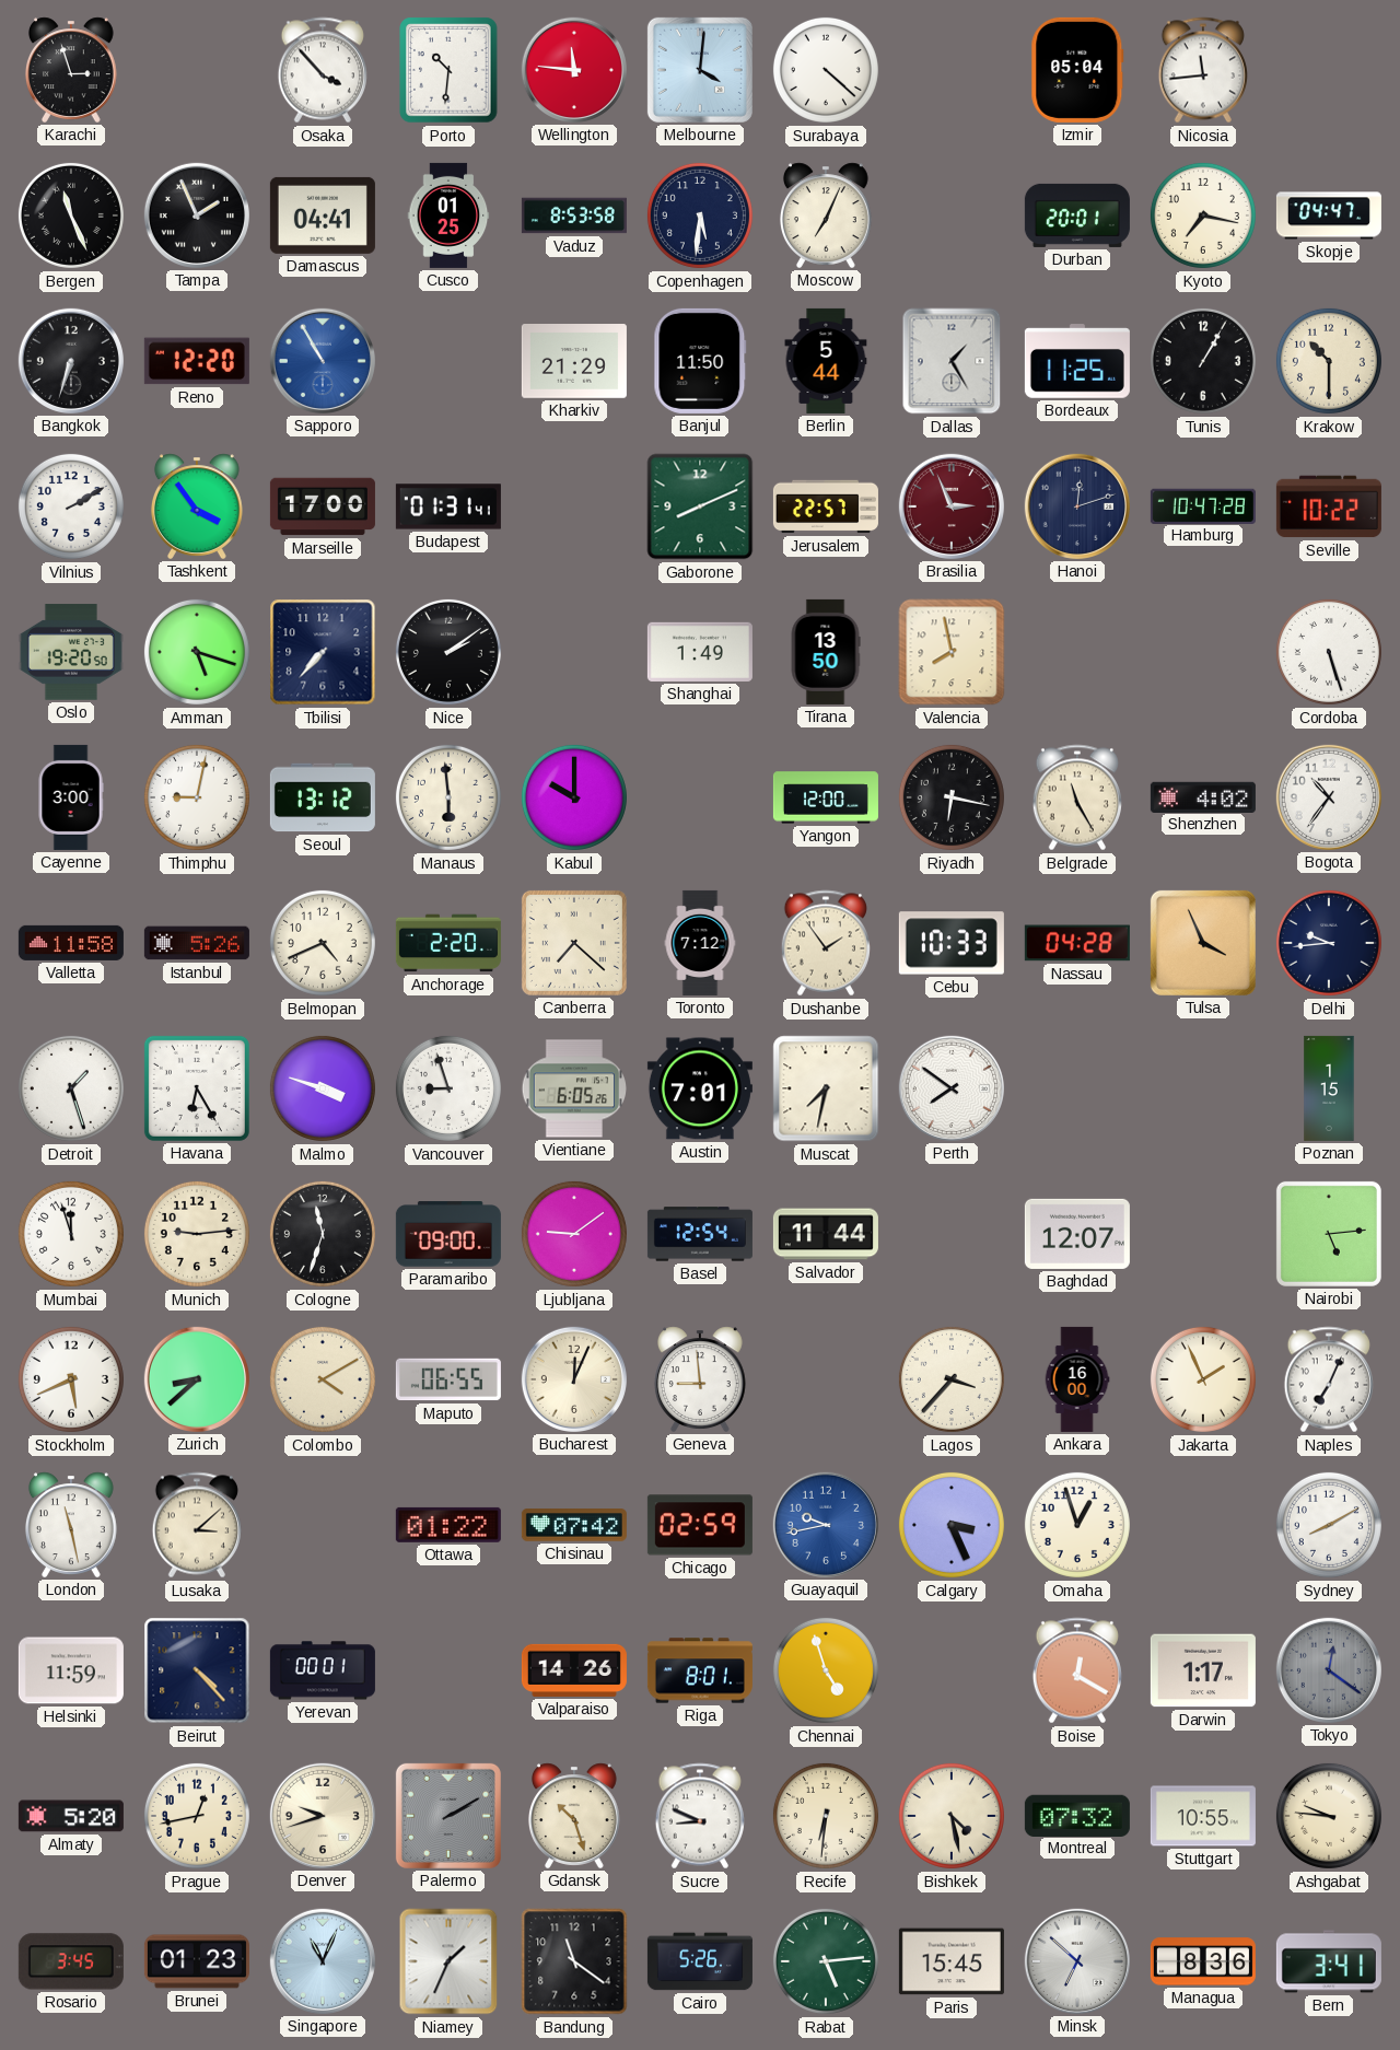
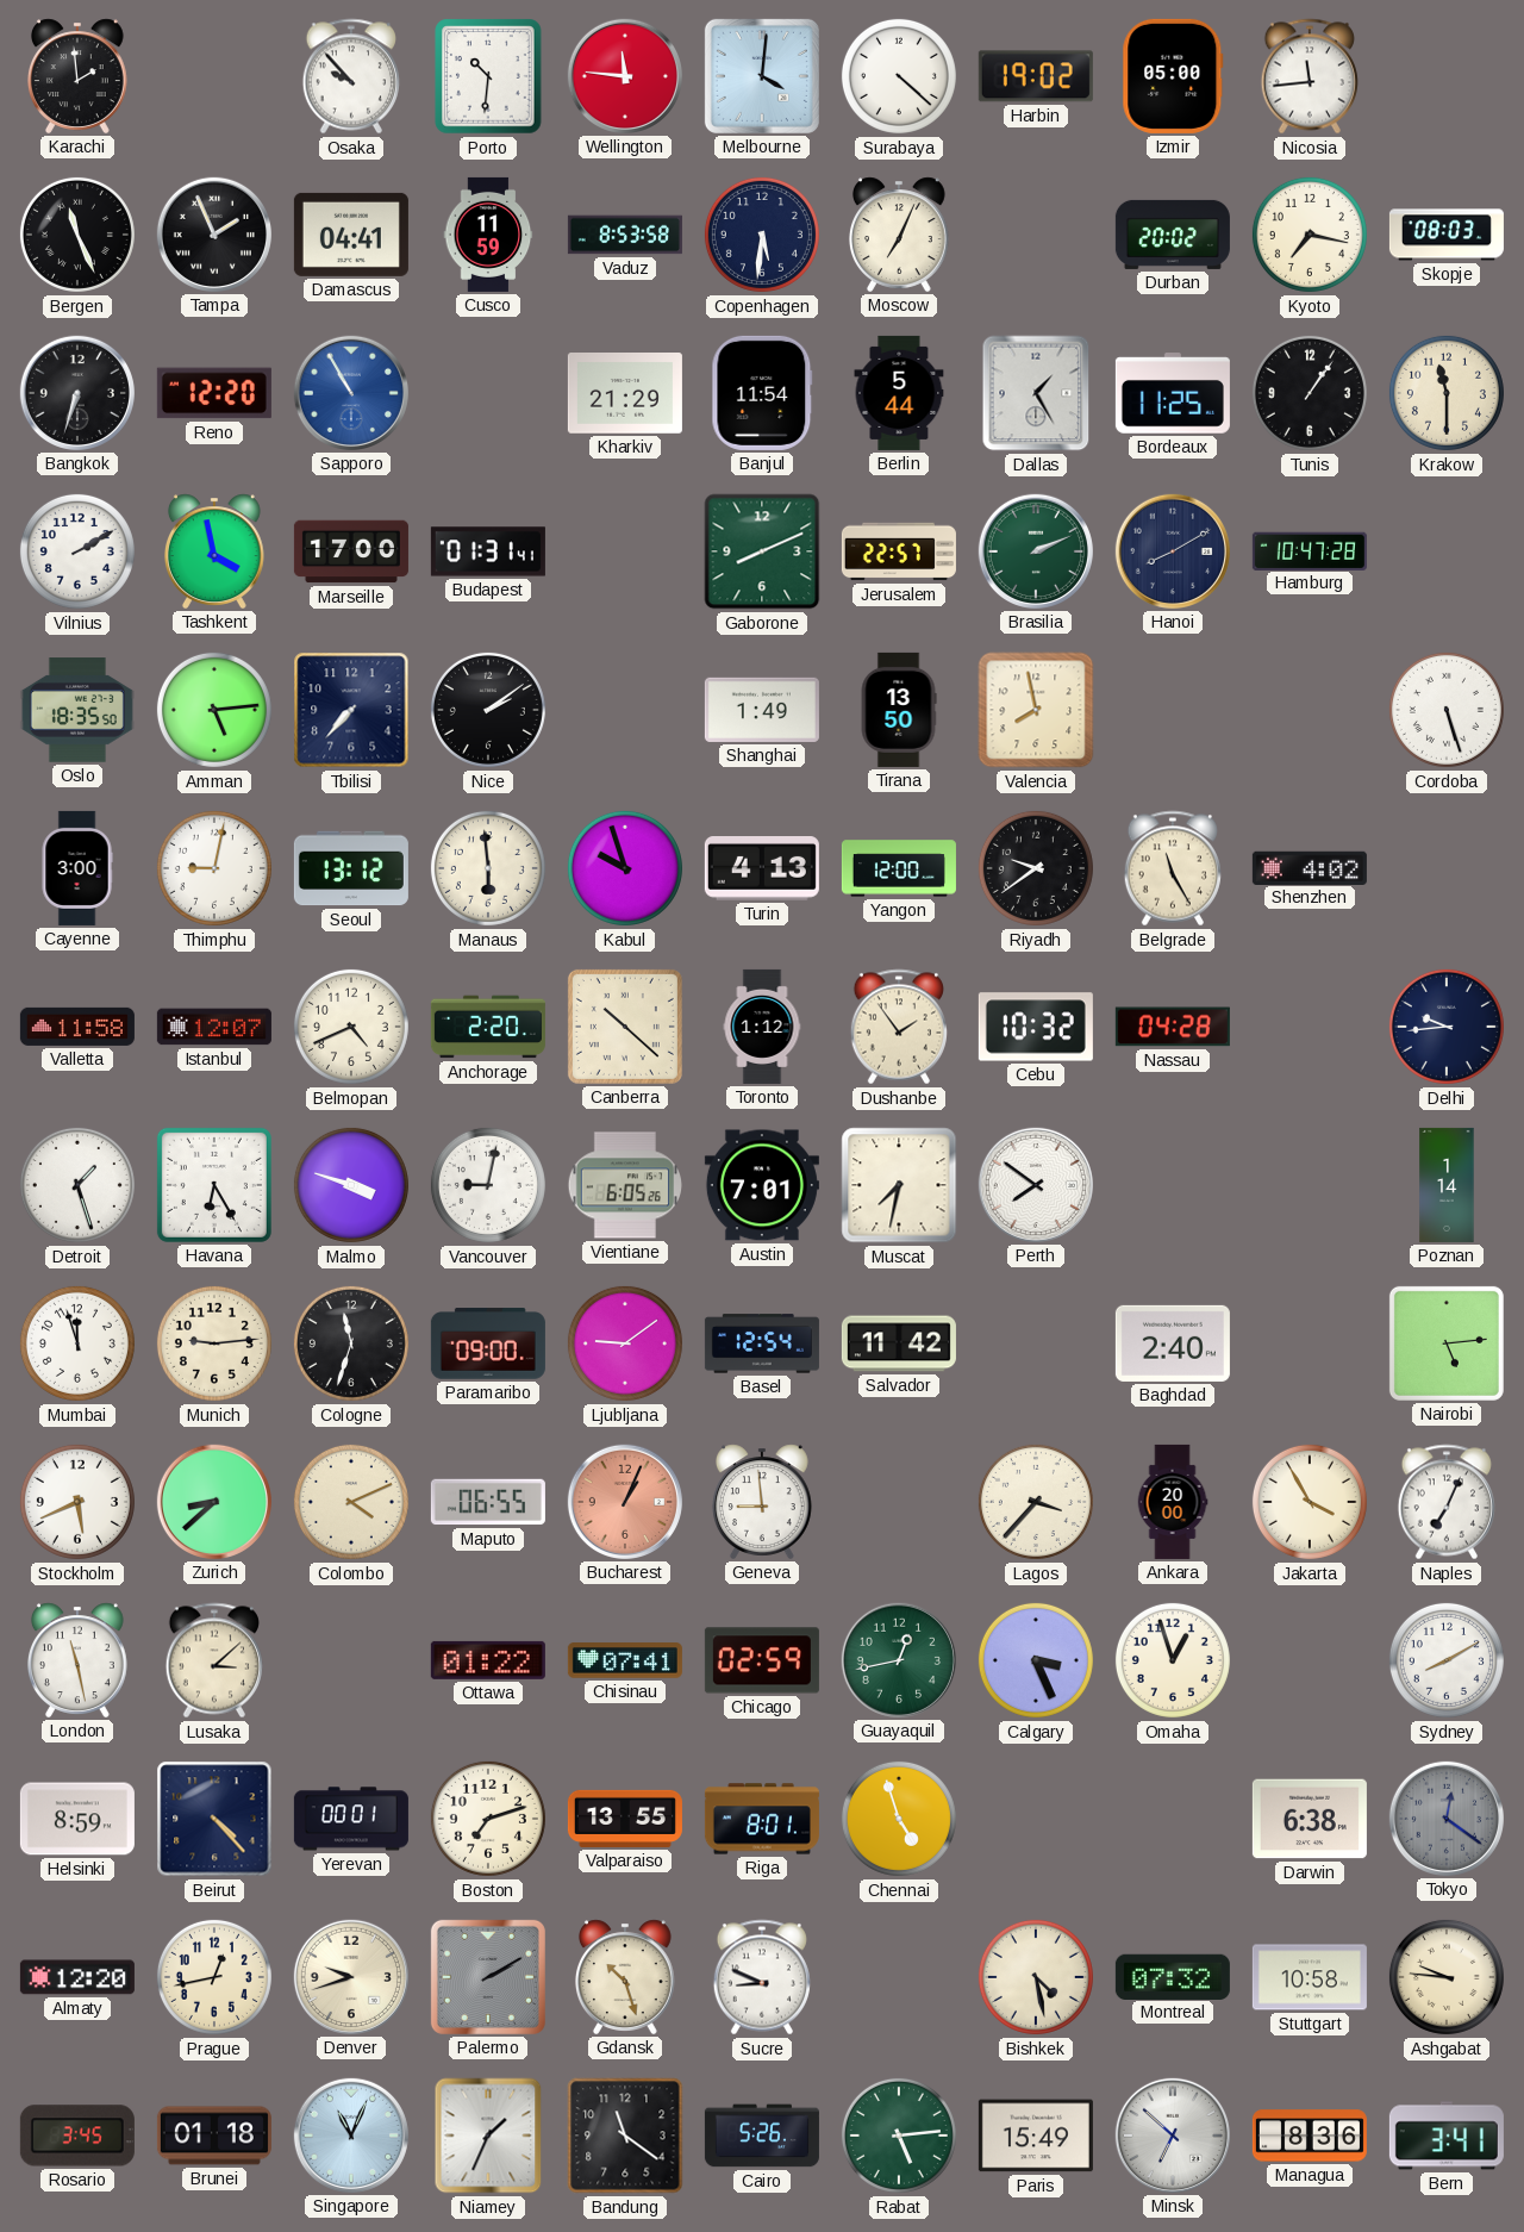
Karachi: 2:57 -> 1:59 (77, 76)
Osaka: 3:53 -> 9:53 (351, 76)
Harbin: none -> 19:02 (1036, 76)
Izmir: 05:04 -> 05:00 (1173, 76)
Cusco: 01:25 -> 11:59 (488, 235)
Durban: 20:01 -> 20:02 (1173, 235)
Skopje: 04:47 -> 08:03 (1447, 235)
Banjul: 11:50 -> 11:54 (762, 393)
Tunis: 1:05 -> 1:06 (1310, 393)
Krakow: 10:30 -> 11:30 (1447, 393)
Tashkent: 3:54 -> 3:58 (214, 551)
Brasilia: 2:56 -> 2:11 (1036, 551)
Brasilia dial: burgundy -> green (1036, 551)
Hanoi: 12:12 -> 8:10 (1173, 551)
Seville: 10:22 -> none (1329, 506)
Oslo: 19:20 -> 18:35 (77, 710)
Amman: 5:18 -> 5:14 (214, 710)
Kabul: 10:00 -> 9:57 (625, 868)
Turin: none -> 4:13 (762, 869)
Riyadh: 6:17 -> 9:39 (1036, 868)
Bogota: 10:36 -> none (1329, 797)
Istanbul: 5:26 -> 12:07 (214, 1027)
Canberra: 7:22 -> 10:22 (625, 1027)
Toronto: 7:12 -> 1:12 (762, 1027)
Cebu: 10:33 -> 10:32 (1036, 1027)
Tulsa: 3:56 -> none (1203, 943)
Vancouver: 8:57 -> 9:02 (488, 1185)
Poznan: 1:15 -> 1:14 (1447, 1185)
Salvador: 11:44 -> 11:42 (899, 1343)
Baghdad: 12:07 -> 2:40 (1173, 1343)
Colombo: 4:10 -> 4:11 (351, 1502)
Bucharest: 12:04 -> 1:04 (625, 1502)
Bucharest dial: cream -> salmon (625, 1502)
Ankara: 16:00 -> 20:00 (1173, 1502)
Jakarta: 1:56 -> 3:55 (1310, 1502)
Chisinau: 07:42 -> 07:41 (625, 1660)
Guayaquil: 9:43 -> 12:43 (899, 1660)
Guayaquil dial: blue -> green (899, 1660)
Helsinki: 11:59 -> 8:59 (77, 1819)
Boston: none -> 7:12 (488, 1819)
Valparaiso: 14:26 -> 13:55 (625, 1819)
Boise: 12:20 -> none (1077, 1670)
Darwin: 1:17 -> 6:38 (1310, 1819)
Almaty: 5:20 -> 12:20 (77, 1977)
Recife: 6:31 -> none (826, 1816)
Stuttgart: 10:55 -> 10:58 (1310, 1977)
Brunei: 01:23 -> 01:18 (214, 2136)
Paris: 15:45 -> 15:49 (1036, 2136)
